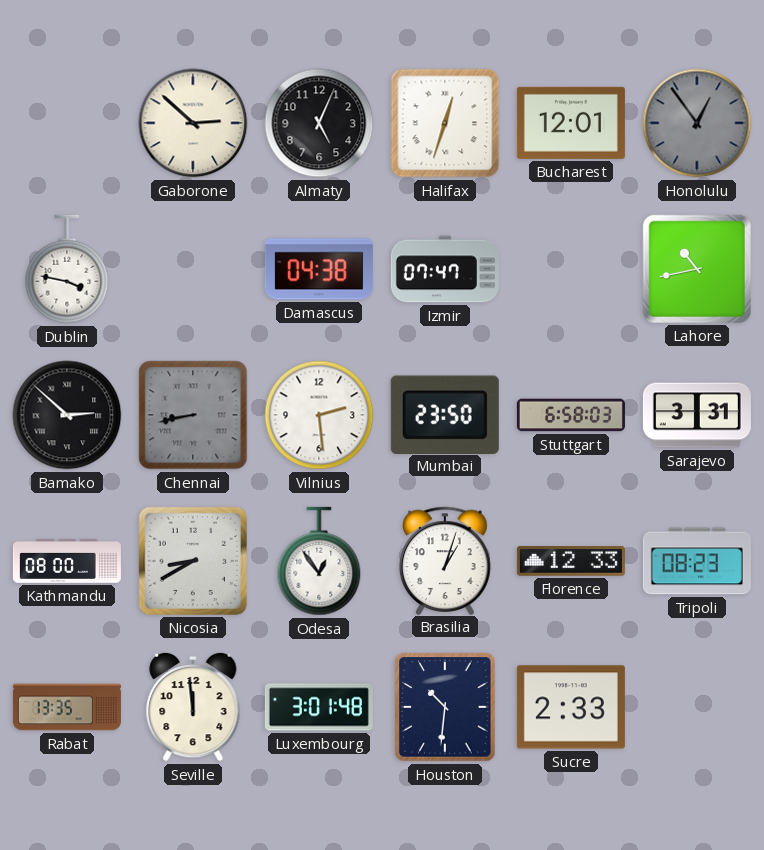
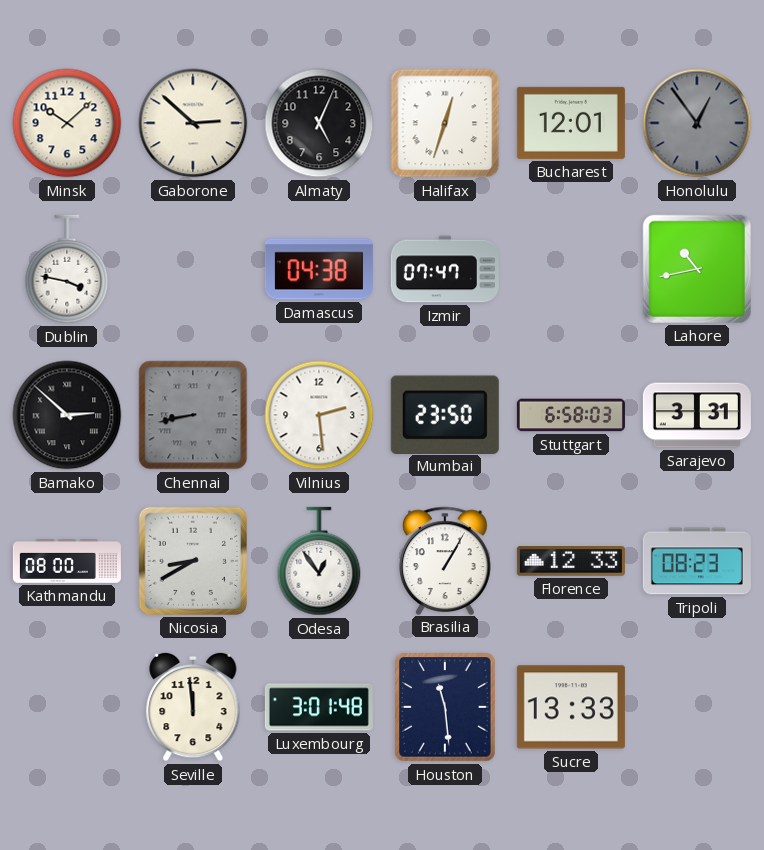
Minsk: none -> 10:08 (67, 123)
Brasilia: 1:03 -> 1:05 (446, 560)
Rabat: 13:35 -> none (67, 707)
Houston: 10:31 -> 11:29 (445, 707)
Sucre: 2:33 -> 13:33 (571, 707)
